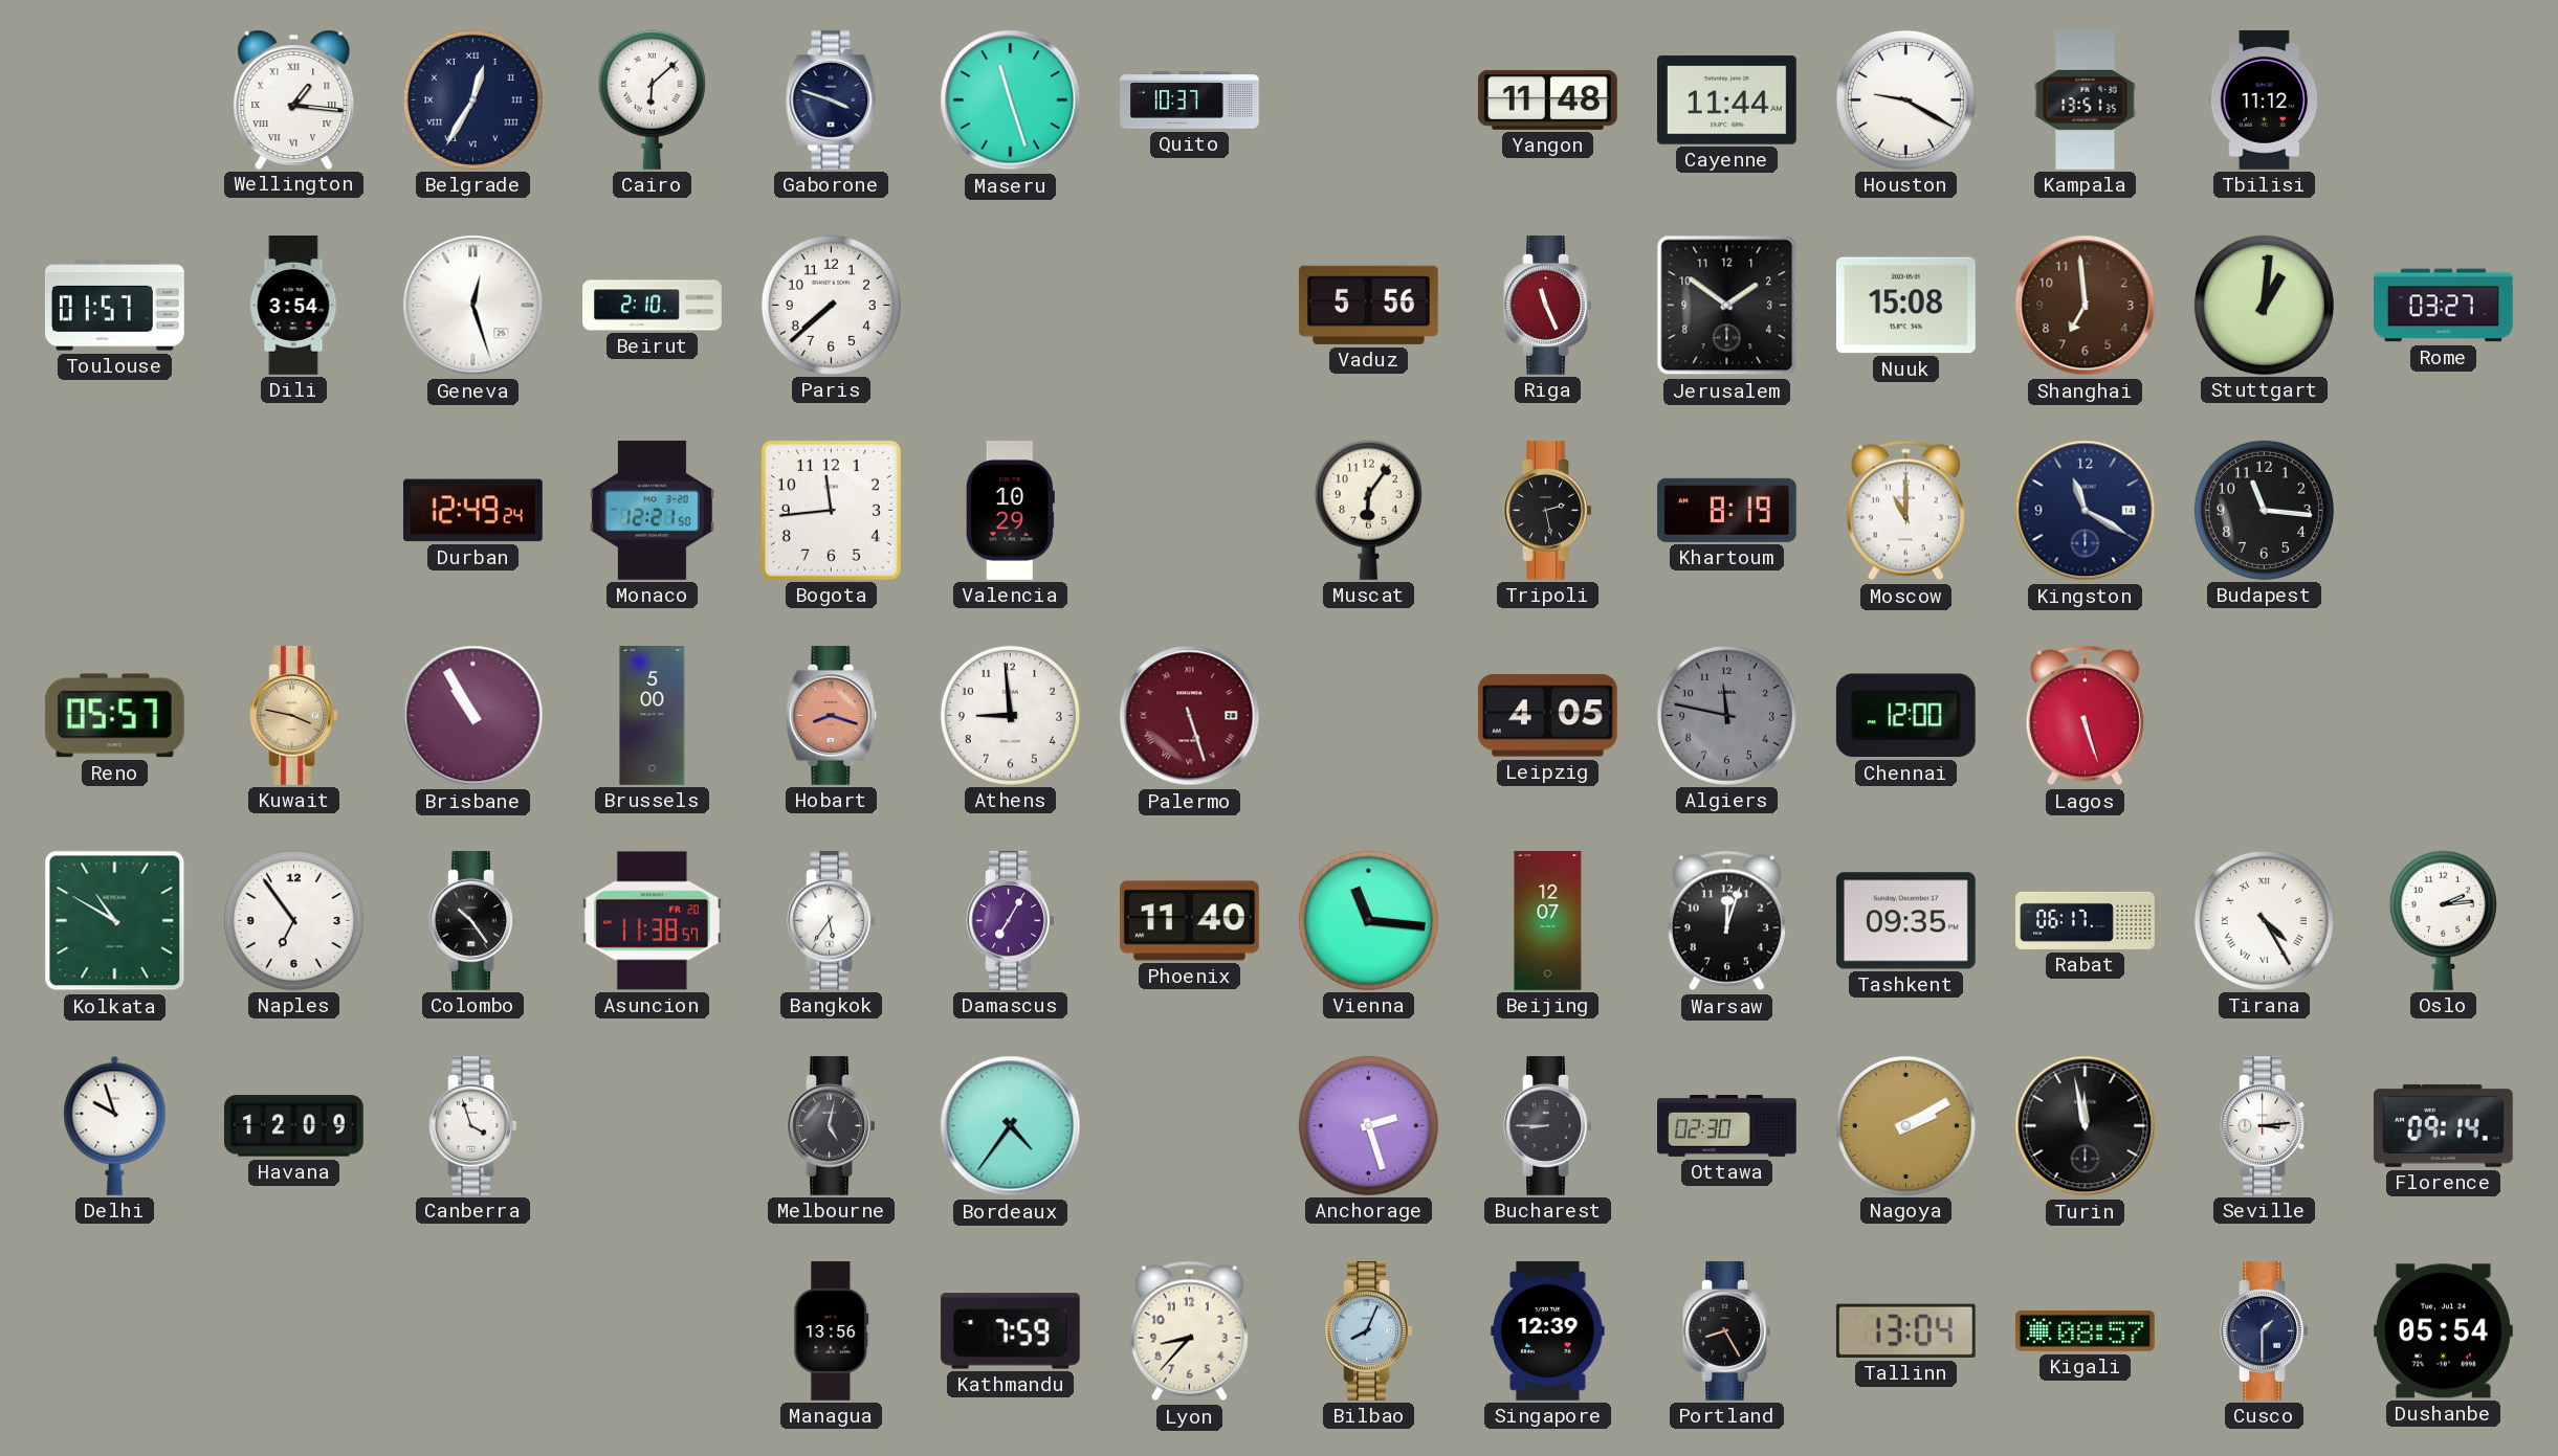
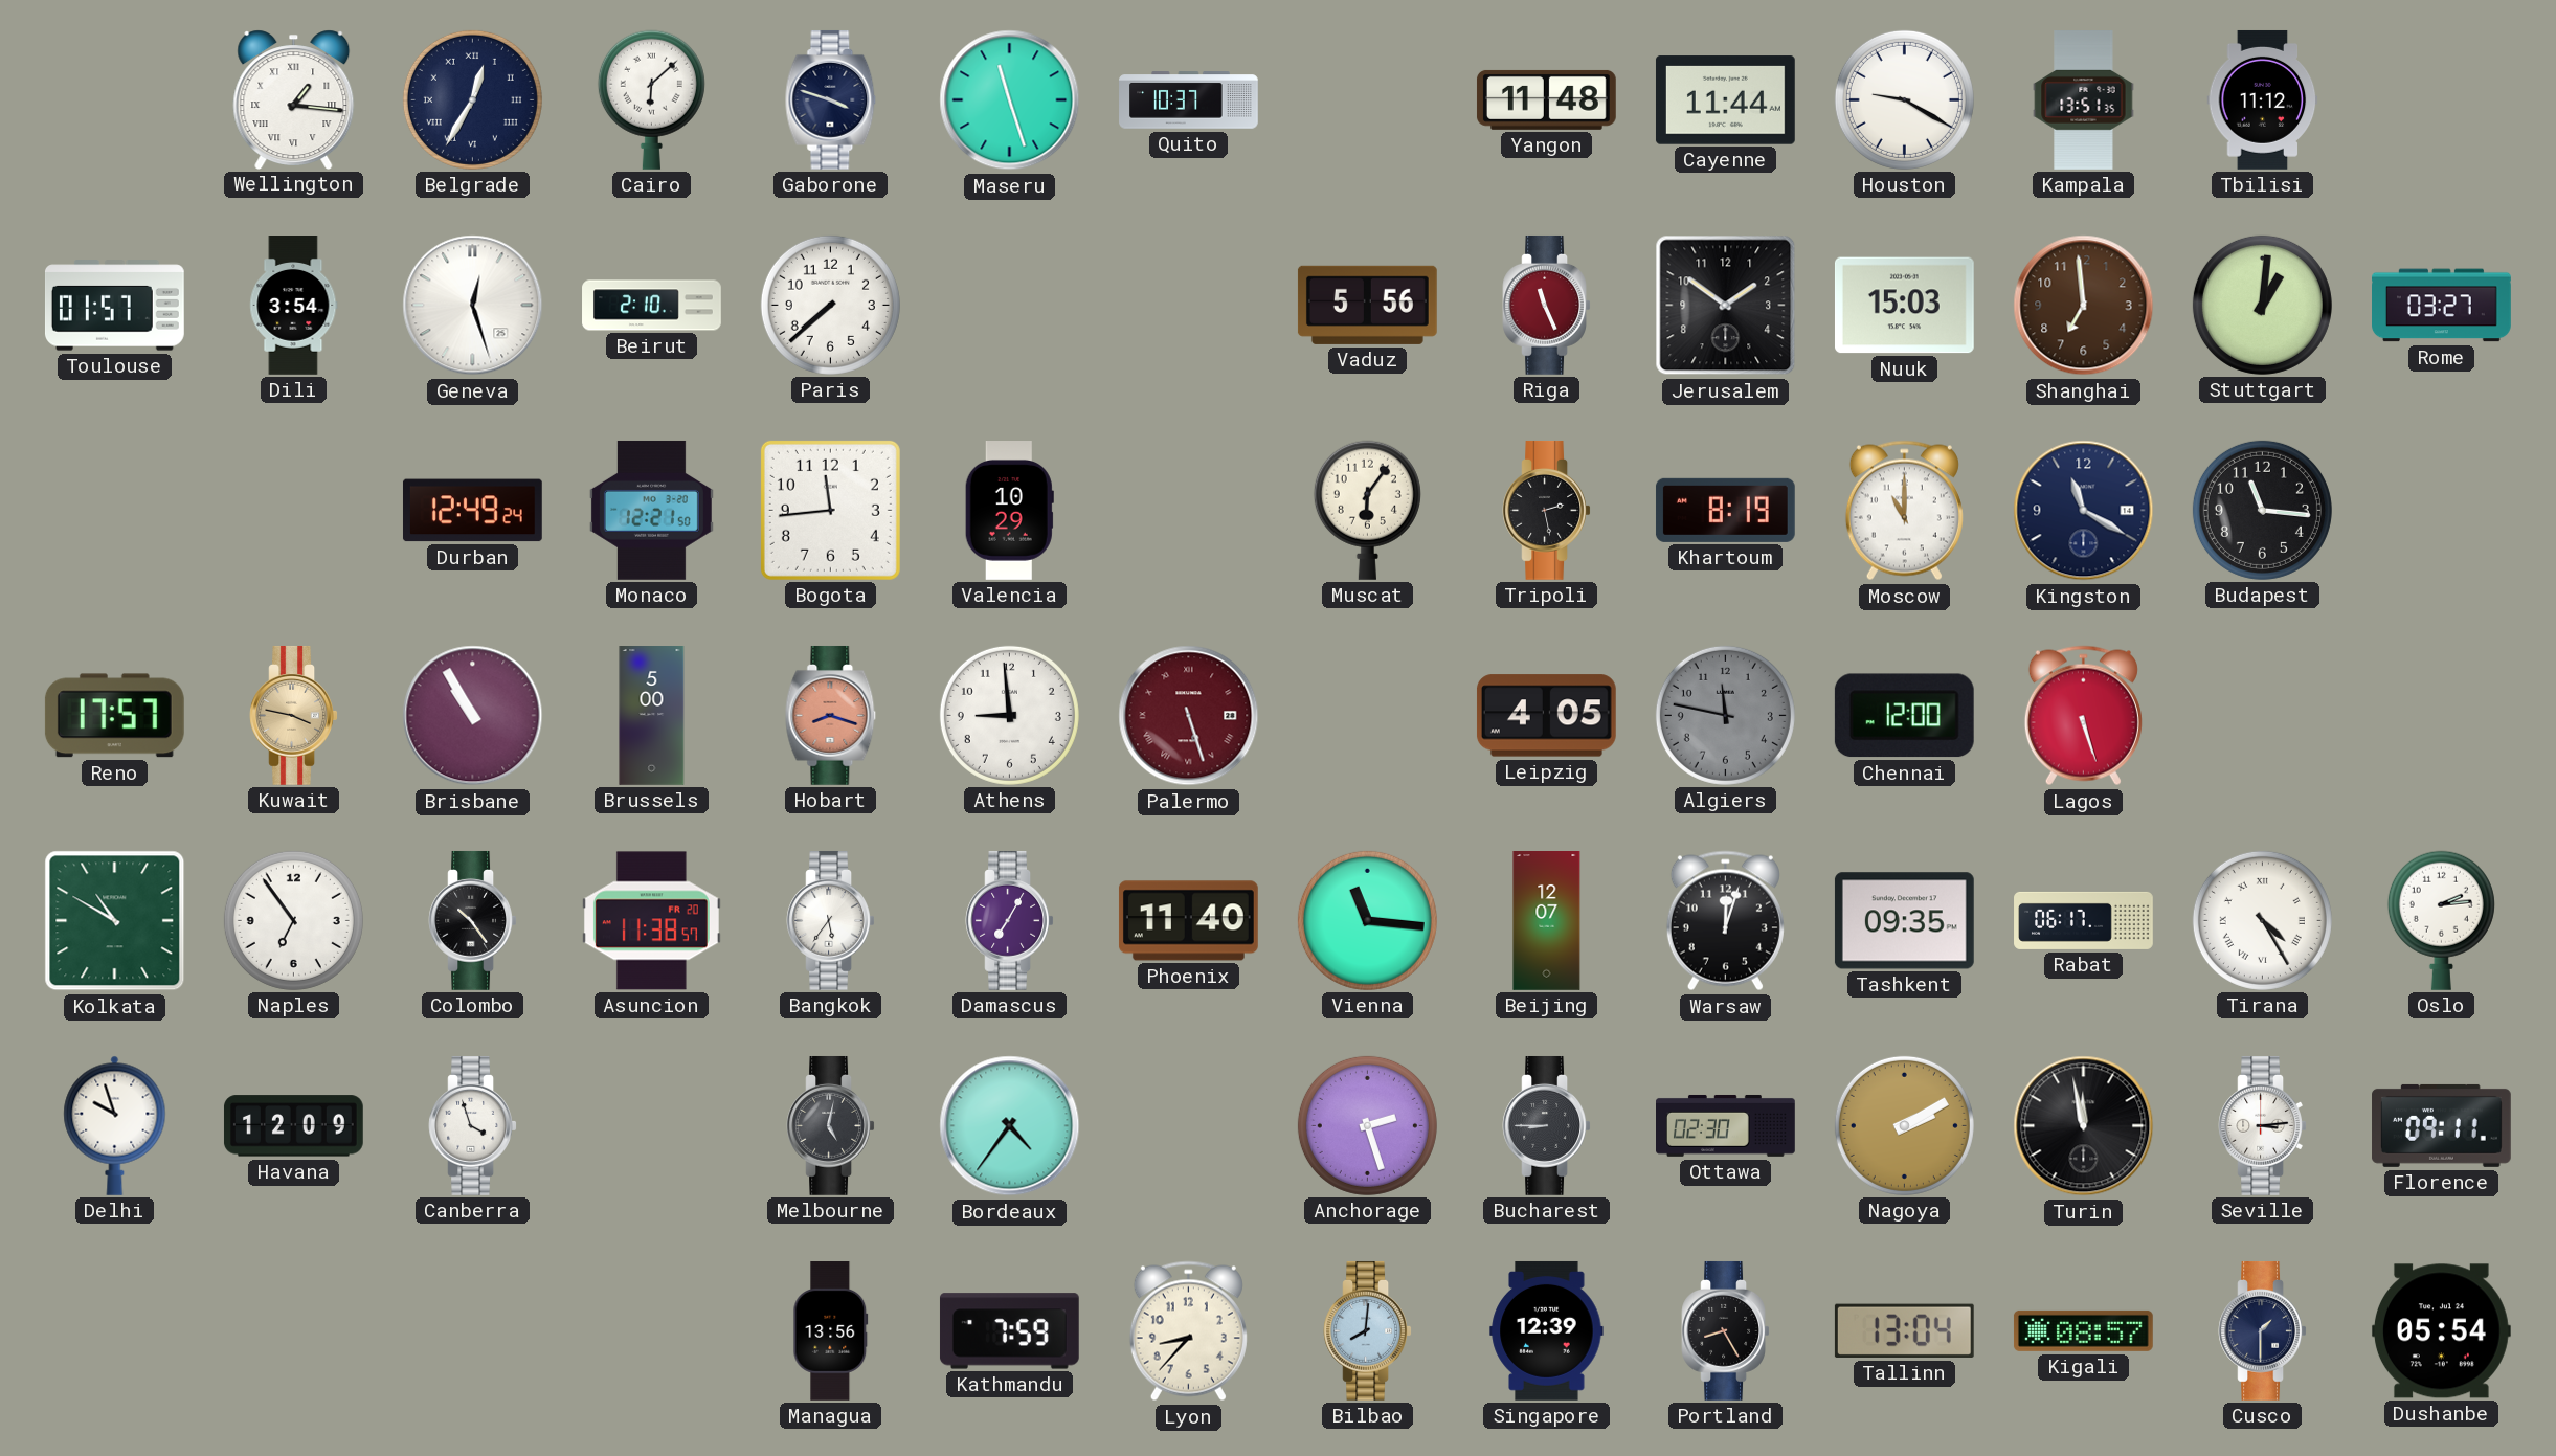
Nuuk: 15:08 -> 15:03 (1904, 306)
Reno: 05:57 -> 17:57 (114, 716)
Florence: 09:14 -> 09:11 (2442, 1125)
Bilbao: 8:04 -> 8:01 (1368, 1330)
